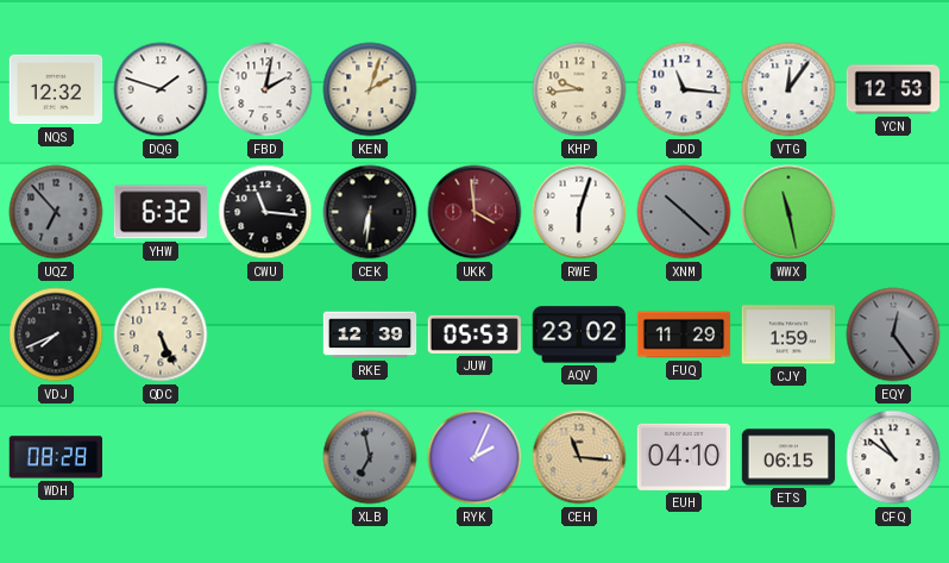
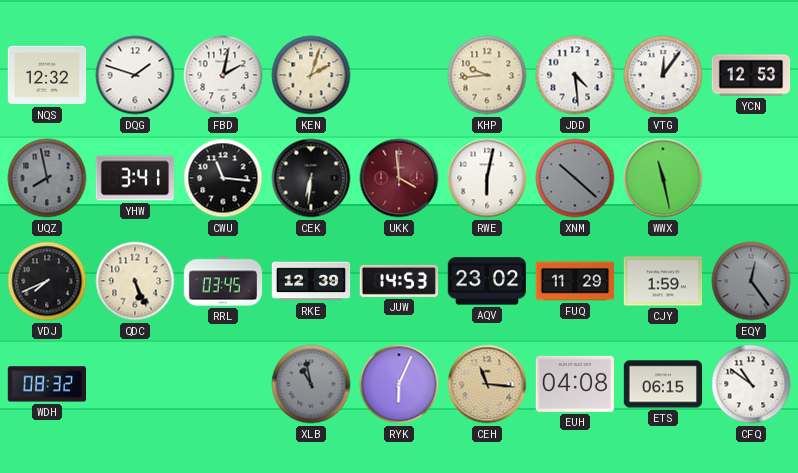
JDD: 11:16 -> 4:29 (575, 75)
UQZ: 6:53 -> 7:58 (47, 178)
YHW: 6:32 -> 3:41 (134, 178)
RWE: 6:03 -> 6:02 (487, 178)
RRL: none -> 03:45 (223, 281)
JUW: 05:53 -> 14:53 (398, 281)
WDH: 08:28 -> 08:32 (47, 384)
XLB: 6:58 -> 10:58 (311, 384)
RYK: 2:04 -> 6:04 (399, 384)
EUH: 04:10 -> 04:08 (574, 384)
